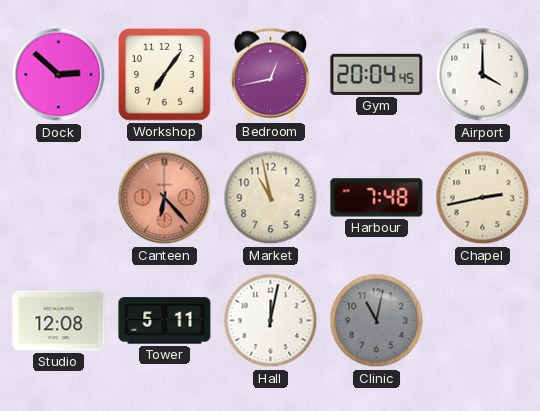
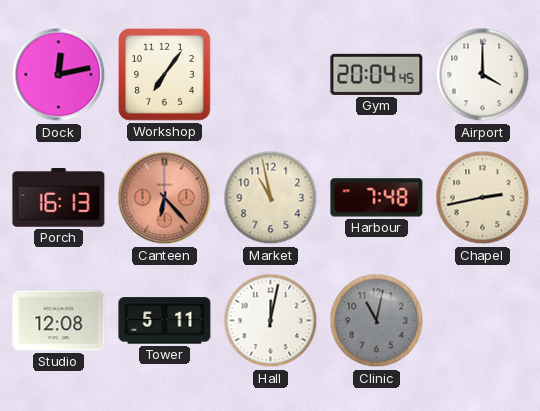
Dock: 2:52 -> 12:13 (59, 75)
Bedroom: 12:43 -> none (270, 74)
Porch: none -> 16:13 (59, 198)
